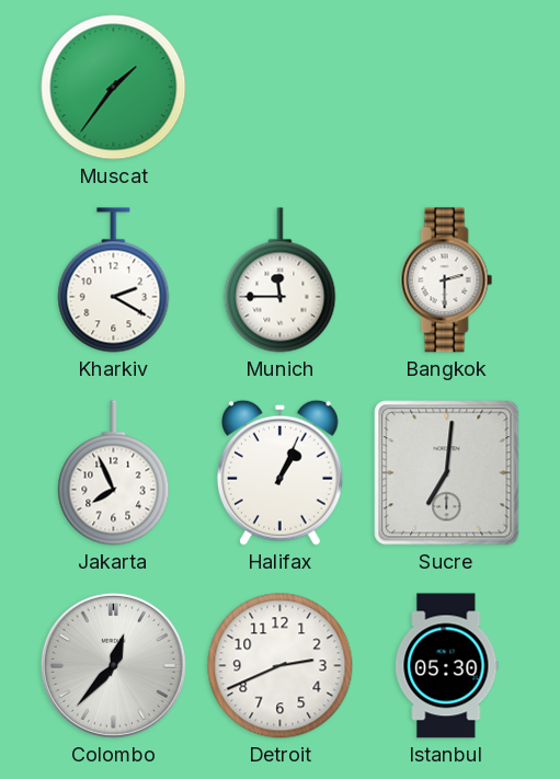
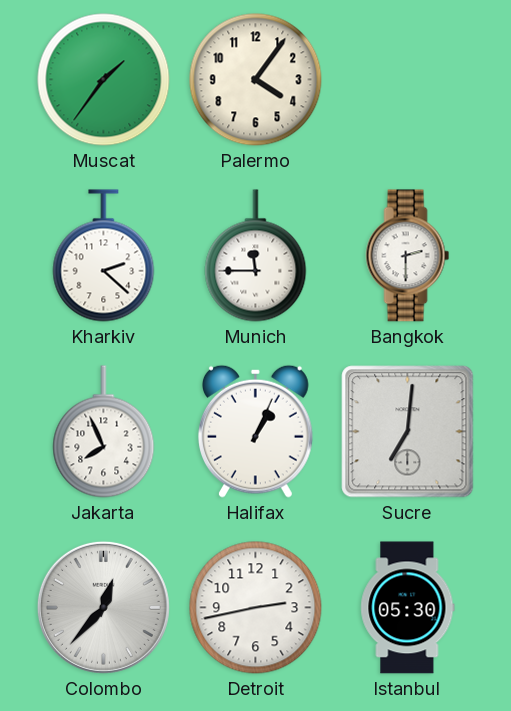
Palermo: none -> 4:06 (256, 80)
Kharkiv: 2:20 -> 2:22 (104, 256)
Detroit: 2:41 -> 2:43 (256, 608)
